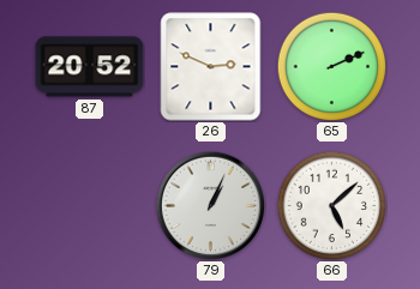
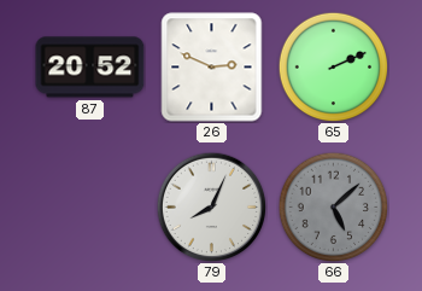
79: 1:04 -> 8:04 (211, 206)
66 dial: white -> grey (333, 206)
